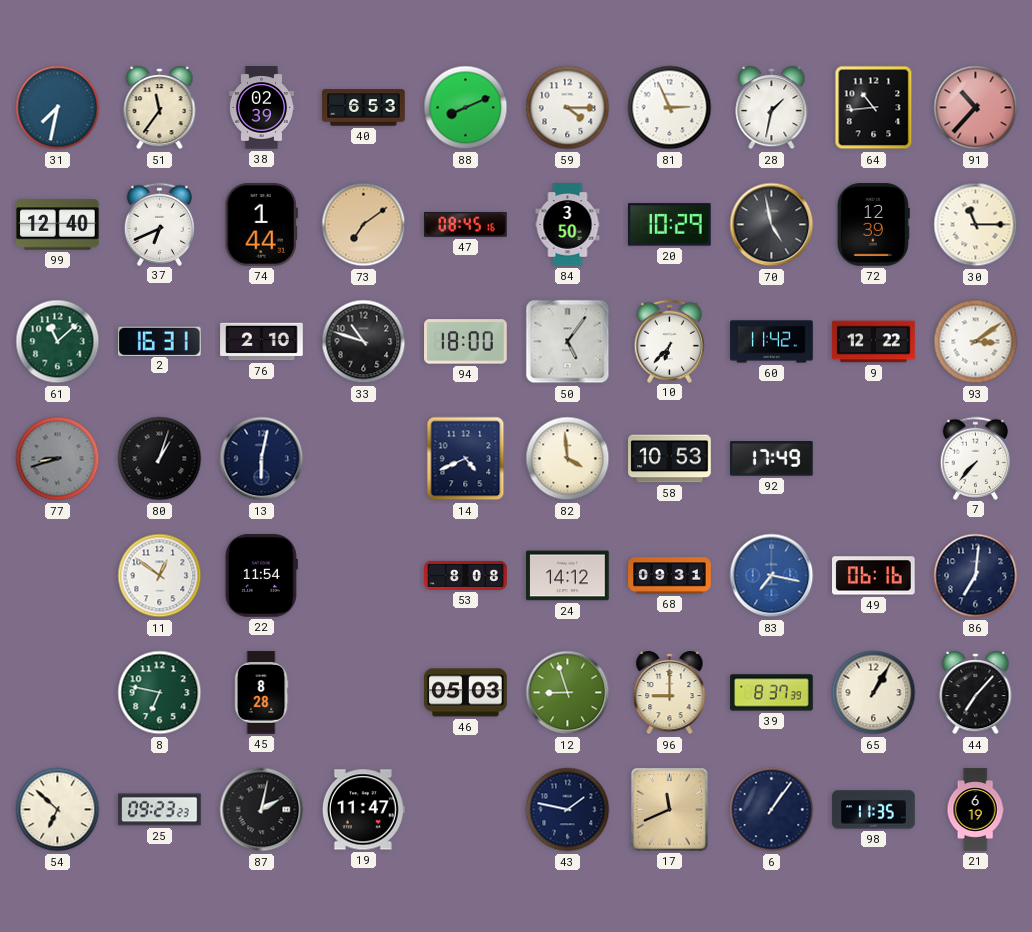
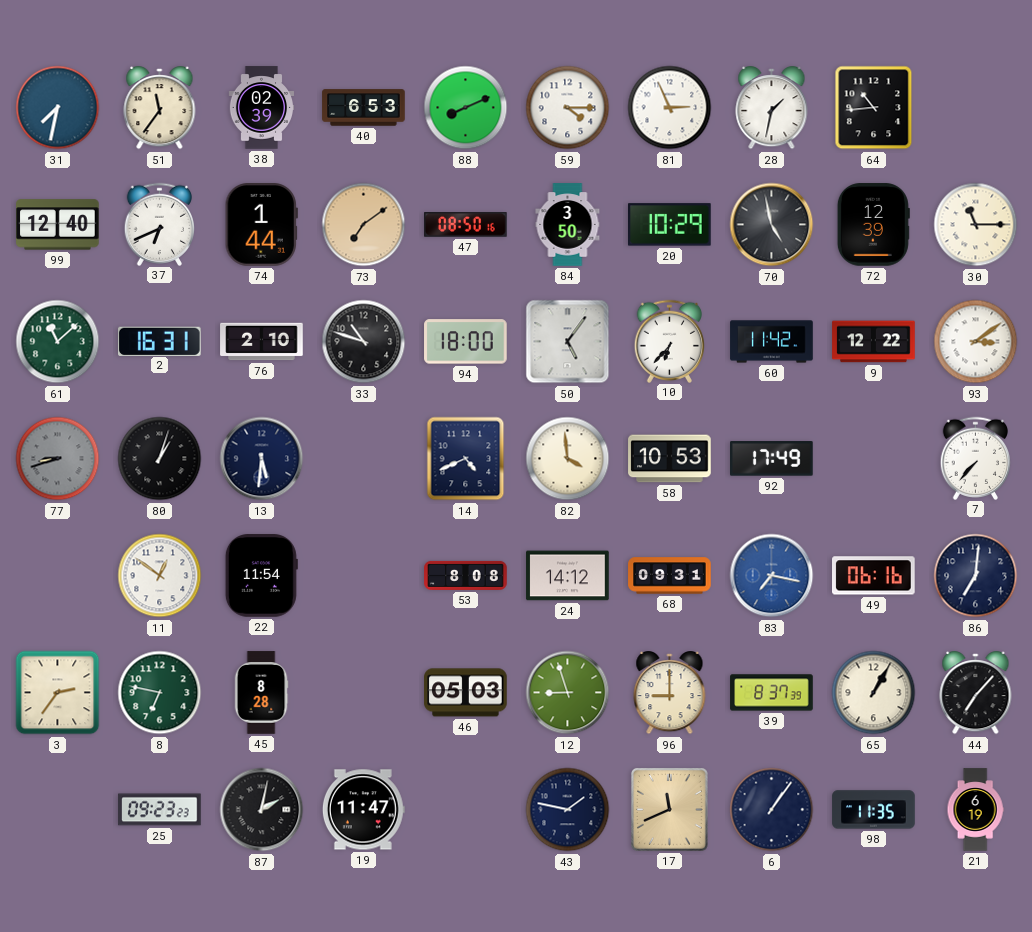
91: 10:37 -> none (976, 108)
47: 08:45 -> 08:50 (466, 225)
13: 6:02 -> 5:31 (262, 459)
3: none -> 2:36 (58, 693)
54: 6:52 -> none (58, 810)
